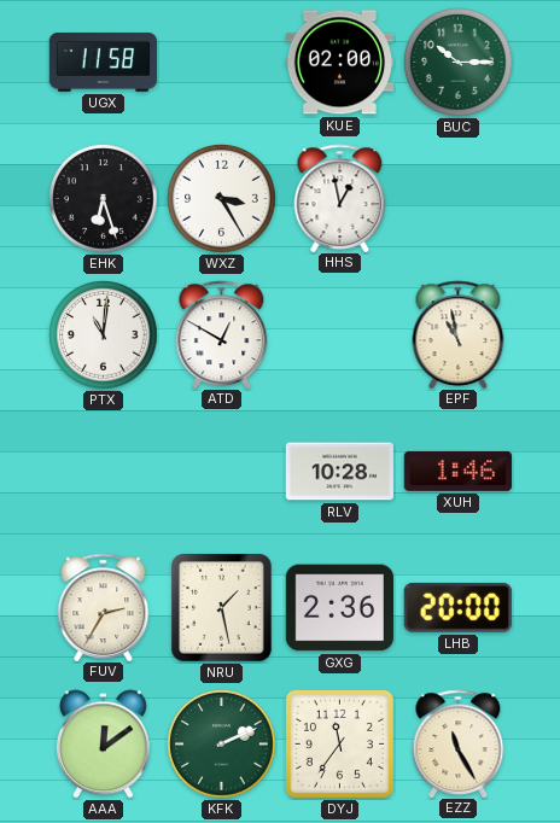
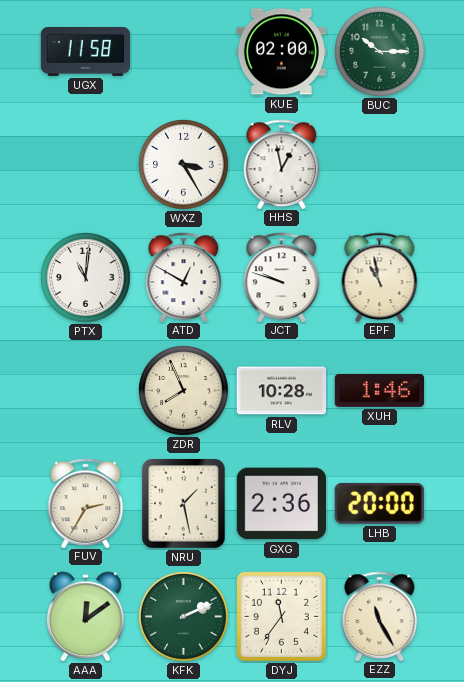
EHK: 6:27 -> none (104, 199)
JCT: none -> 9:48 (282, 277)
ZDR: none -> 7:56 (184, 391)
